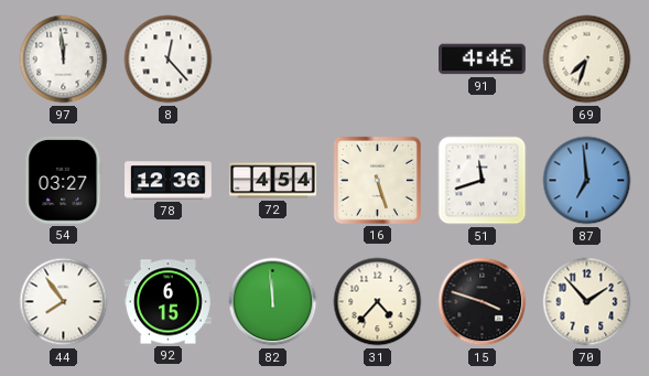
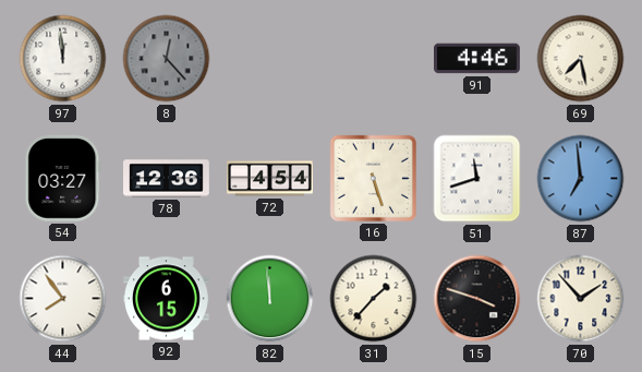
8 dial: white -> grey (167, 59)
69: 7:33 -> 7:28 (581, 59)
31: 4:37 -> 1:37 (374, 299)
